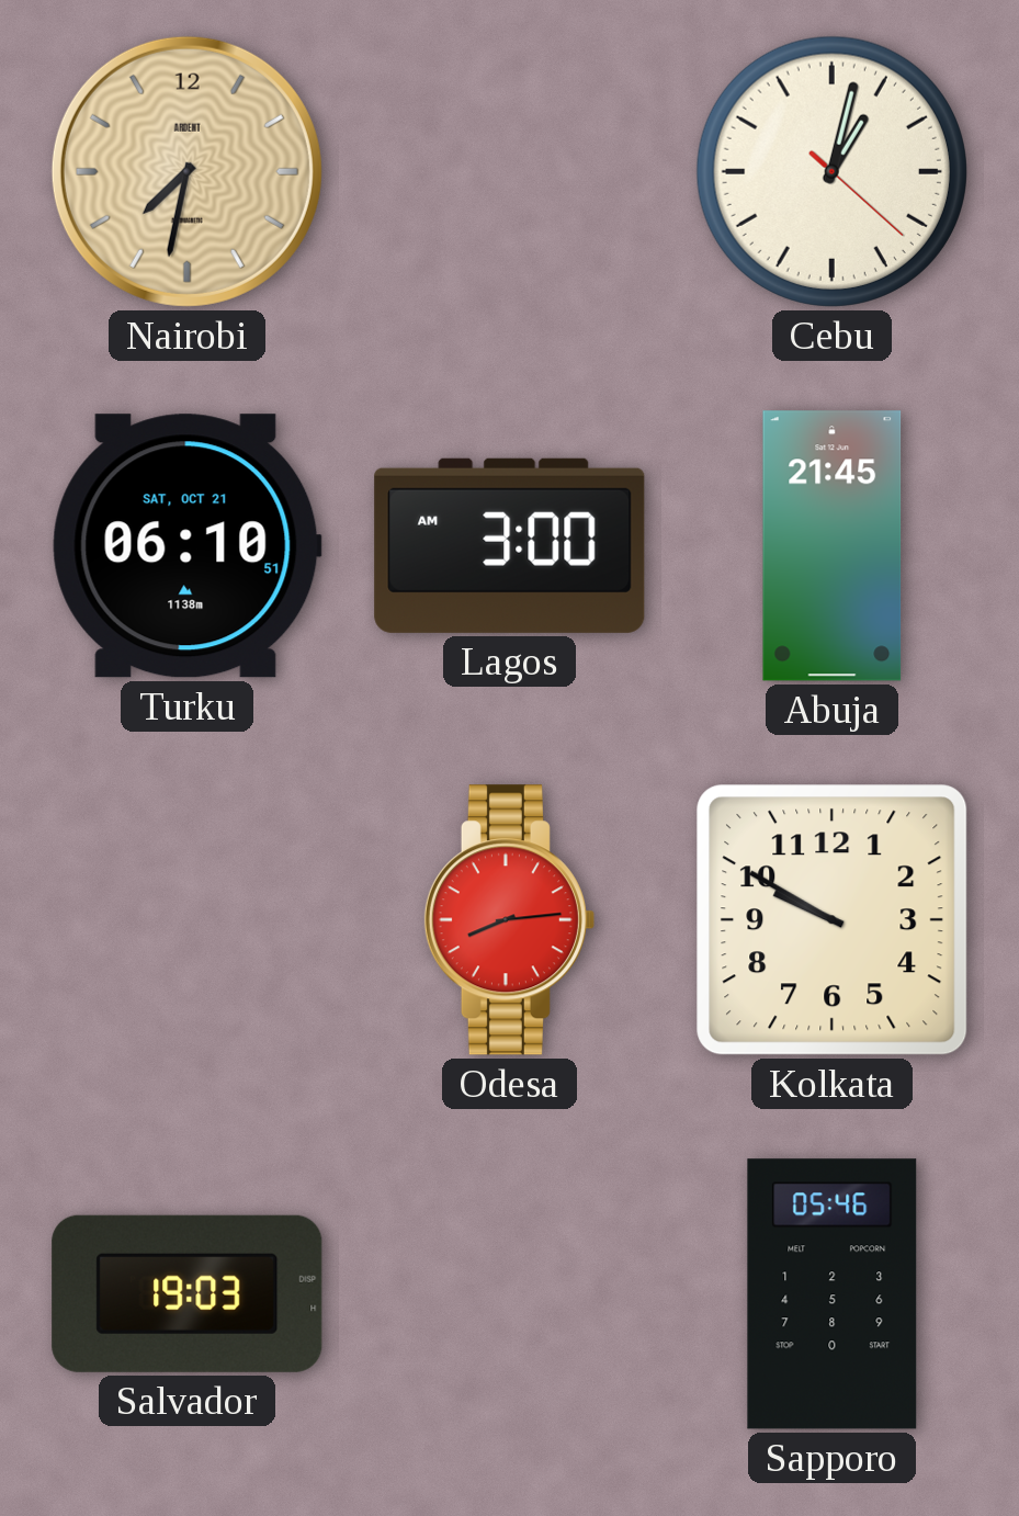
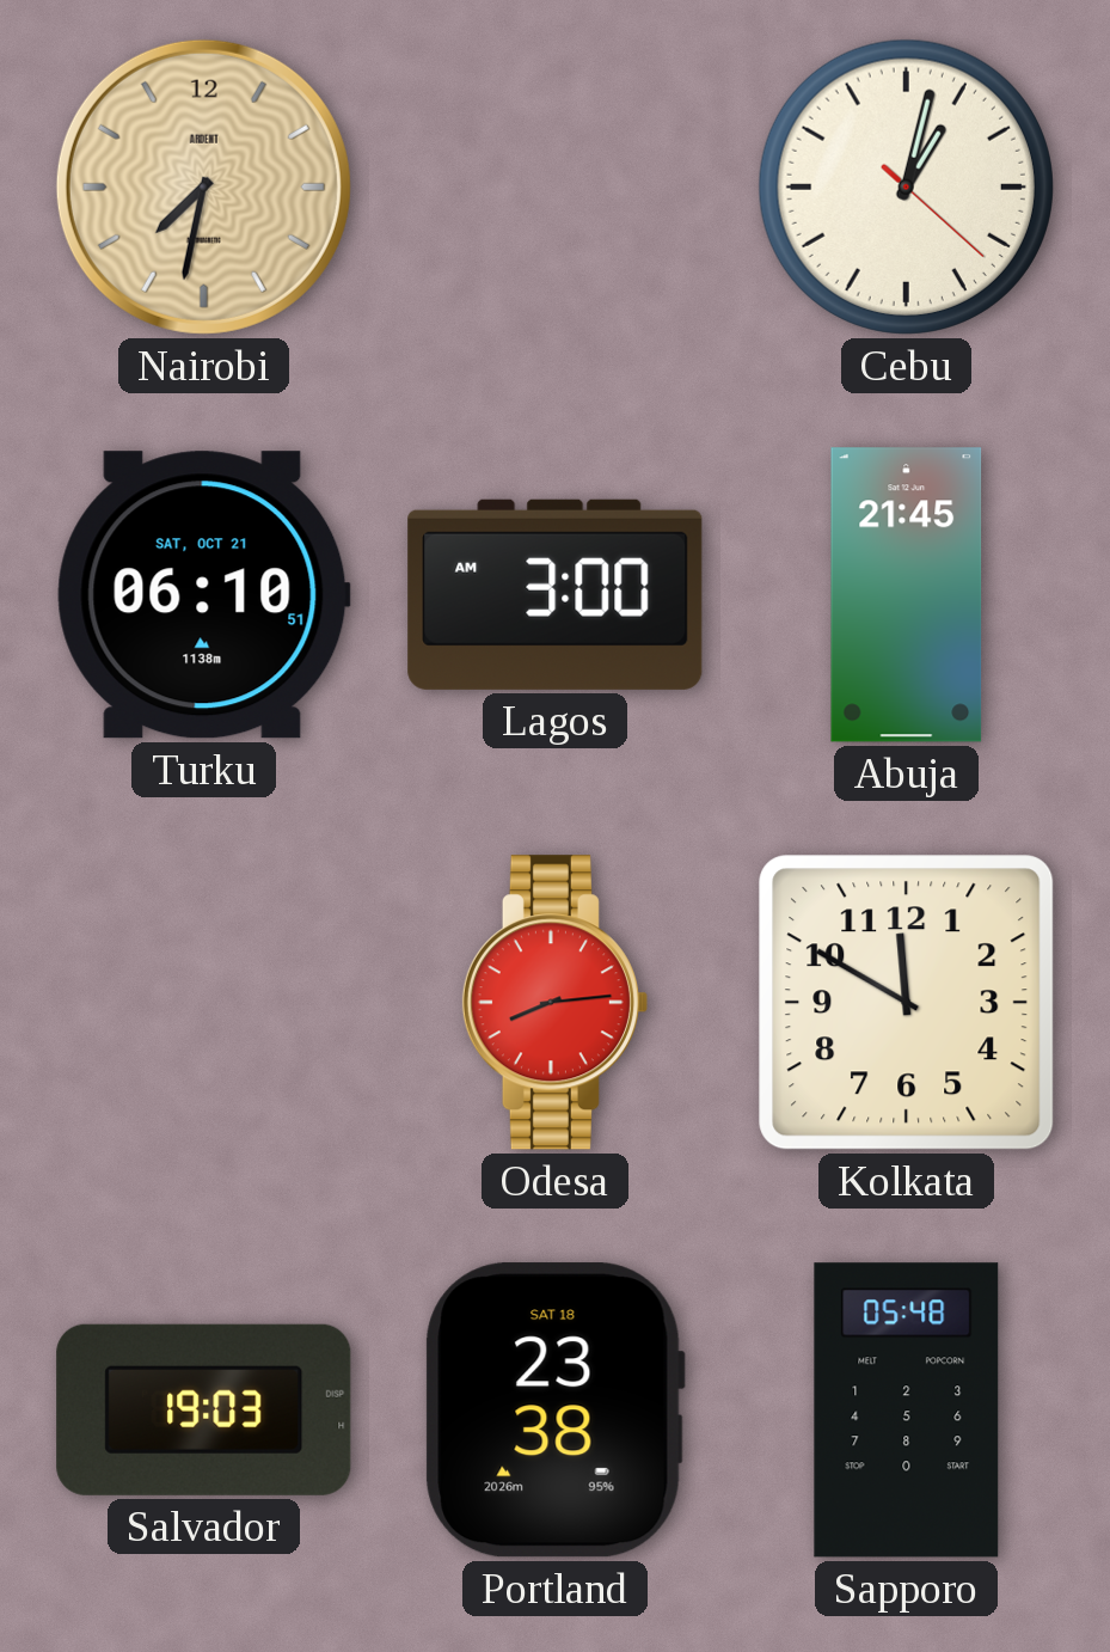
Kolkata: 9:50 -> 11:50 (907, 1003)
Portland: none -> 23:38 (554, 1411)
Sapporo: 05:46 -> 05:48 (907, 1411)
